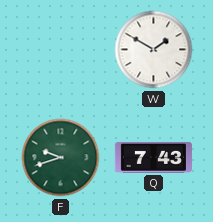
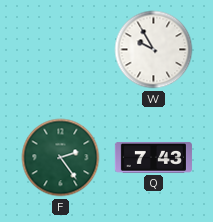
W: 1:50 -> 9:55 (154, 50)
F: 9:42 -> 2:24 (61, 158)
